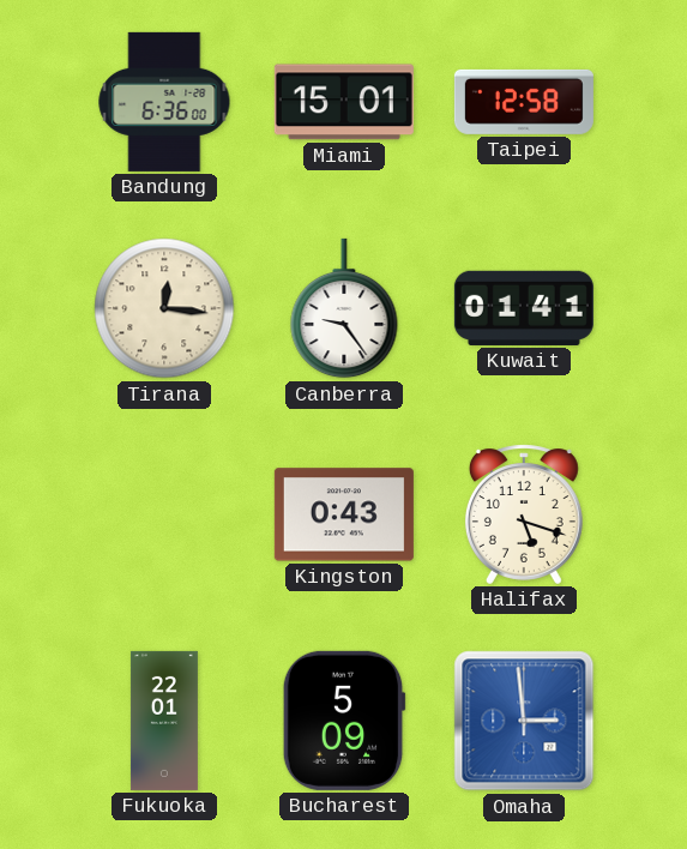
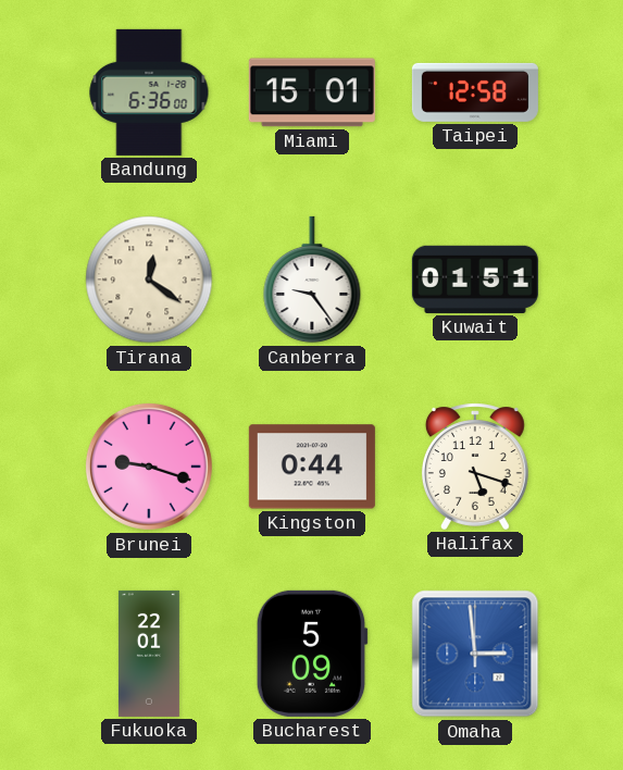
Tirana: 12:16 -> 12:21 (149, 280)
Kuwait: 01:41 -> 01:51 (475, 280)
Brunei: none -> 9:18 (149, 467)
Kingston: 0:43 -> 0:44 (312, 467)
